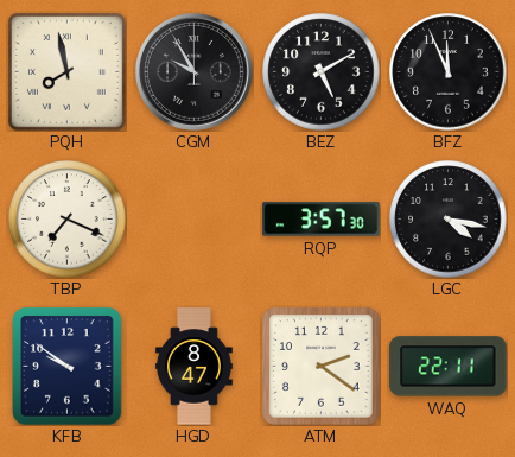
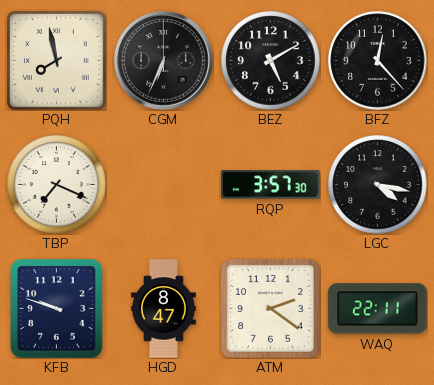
CGM: 9:55 -> 6:34 (163, 60)
BFZ: 11:56 -> 12:23 (378, 61)
KFB: 9:51 -> 9:48 (57, 309)
